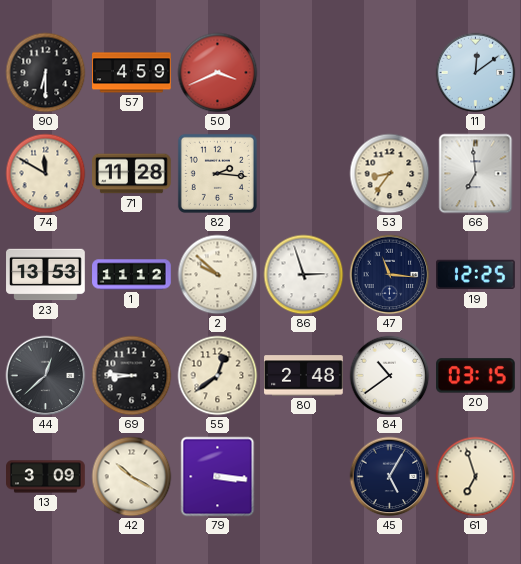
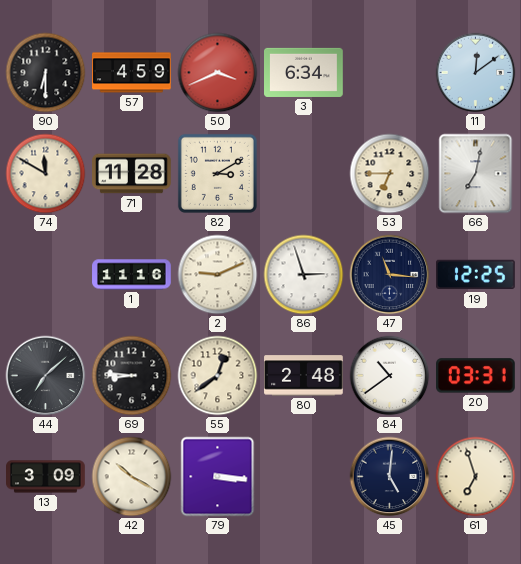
3: none -> 6:34 (304, 72)
82: 2:16 -> 3:10 (217, 173)
53: 8:36 -> 6:45 (390, 174)
66: 6:59 -> 7:02 (476, 174)
23: 13:53 -> none (46, 275)
1: 11:12 -> 11:16 (132, 275)
2: 9:52 -> 9:11 (218, 275)
44: 12:38 -> 7:08 (46, 376)
20: 03:15 -> 03:31 (476, 376)
45: 5:05 -> 5:01 (390, 477)
